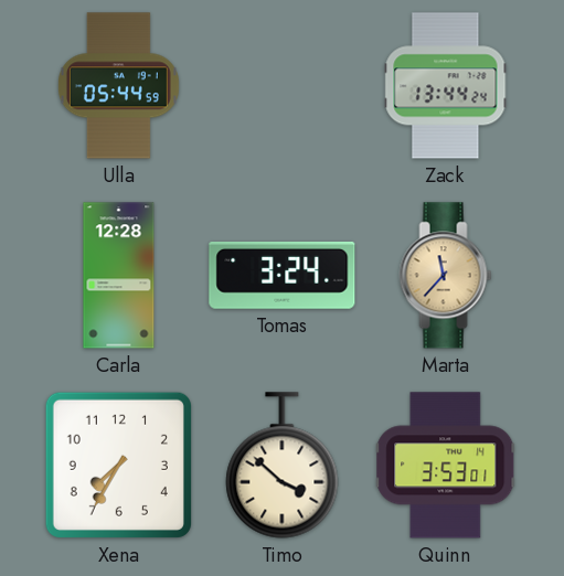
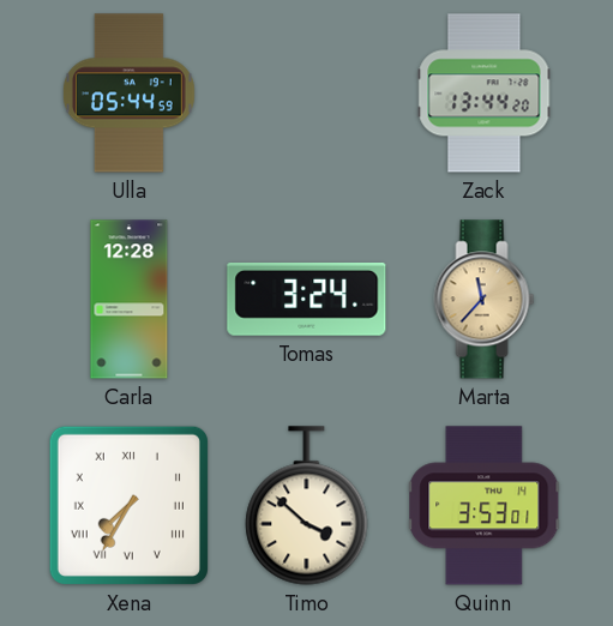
Zack: 13:44:24 -> 13:44:20 (485, 94)
Xena numerals: Arabic -> Roman (128, 505)
